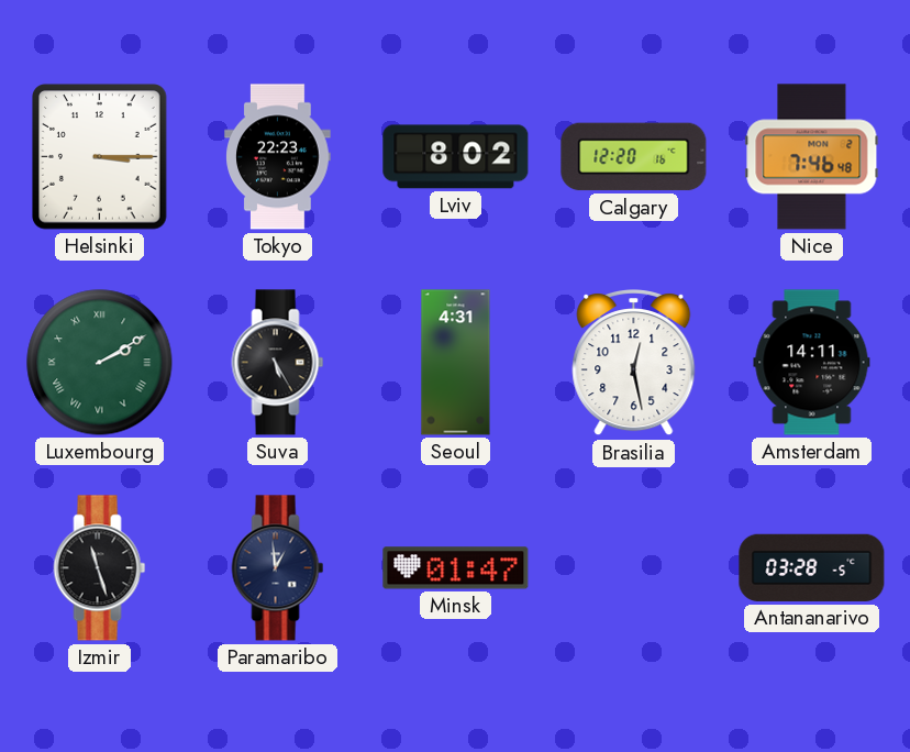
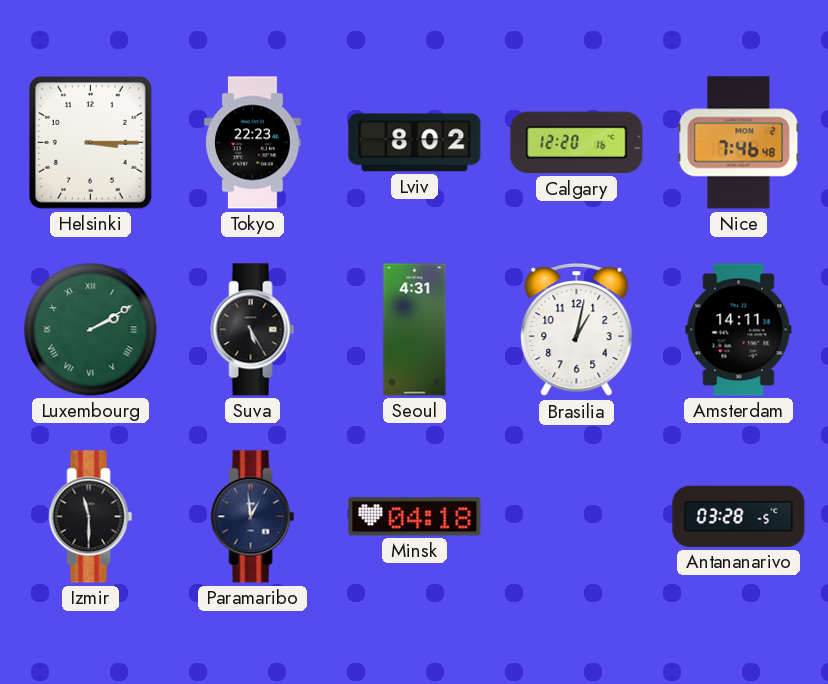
Brasilia: 12:28 -> 1:02 (577, 331)
Izmir: 11:27 -> 11:30 (91, 517)
Minsk: 01:47 -> 04:18 (415, 517)
